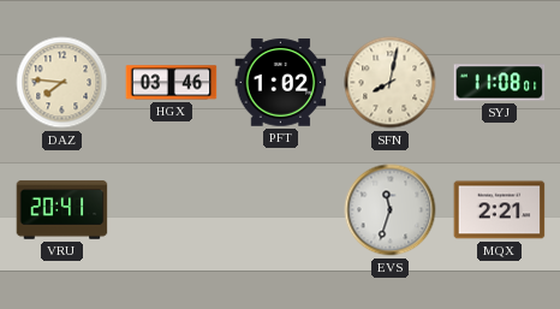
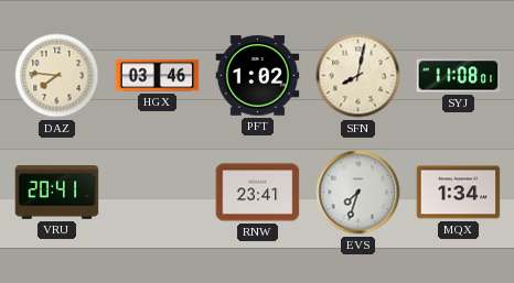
RNW: none -> 23:41 (258, 193)
EVS: 11:33 -> 7:33 (358, 193)
MQX: 2:21 -> 1:34 (459, 193)
